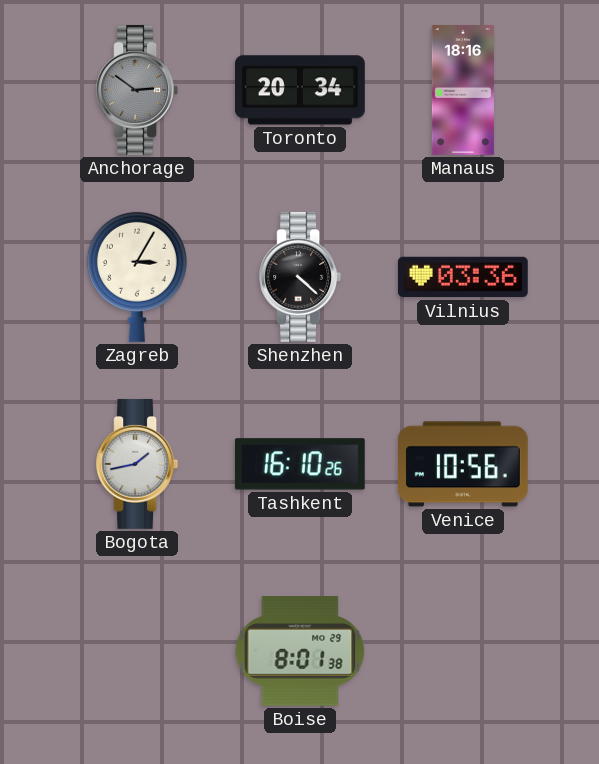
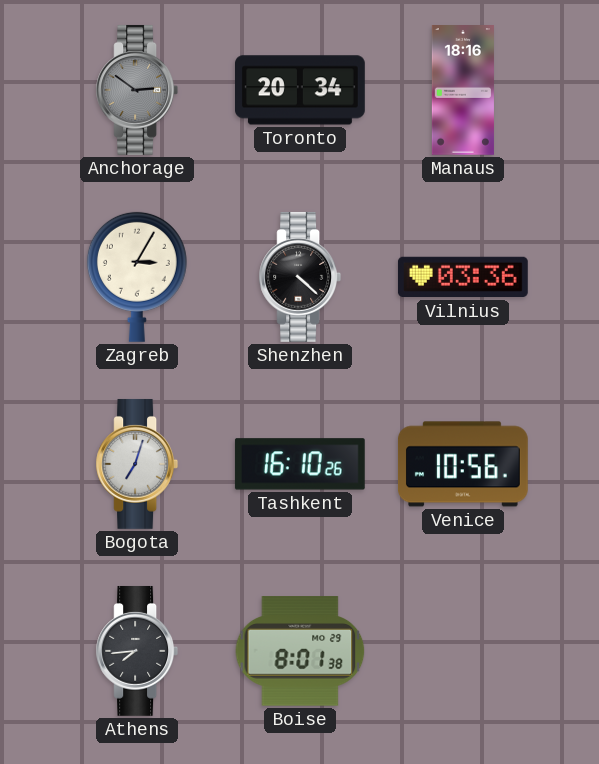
Bogota: 1:43 -> 7:03 (137, 464)
Athens: none -> 7:44 (137, 651)
